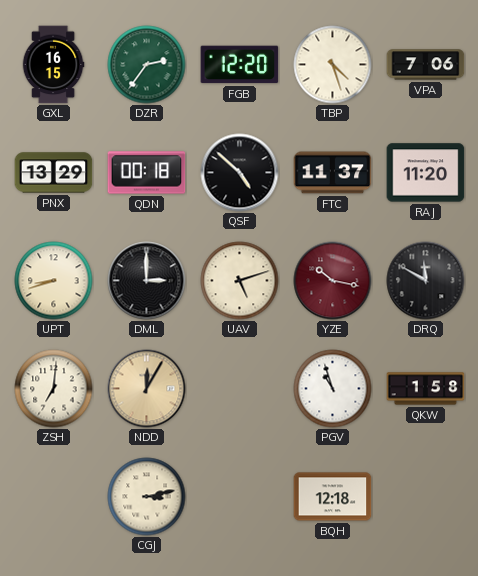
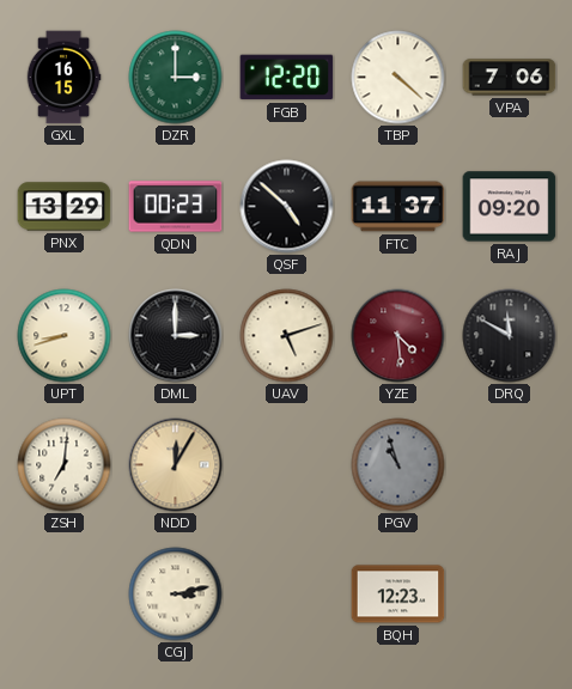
DZR: 2:36 -> 3:00 (176, 78)
TBP: 4:27 -> 4:22 (398, 78)
QDN: 00:18 -> 00:23 (176, 207)
RAJ: 11:20 -> 09:20 (510, 207)
YZE: 10:17 -> 4:29 (398, 336)
PGV dial: white -> grey (398, 465)
QKW: 1:58 -> none (426, 389)
BQH: 12:18 -> 12:23 (398, 595)
